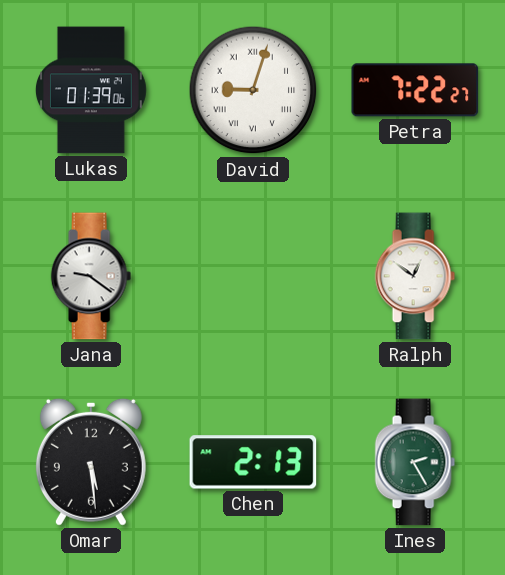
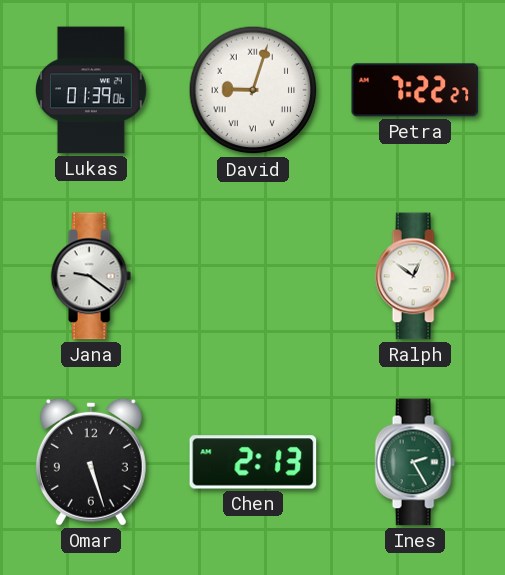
Omar: 5:29 -> 5:27 (91, 462)
